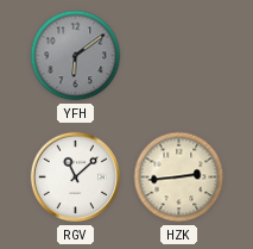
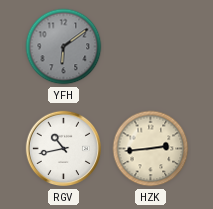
RGV: 11:08 -> 10:43 (64, 149)
